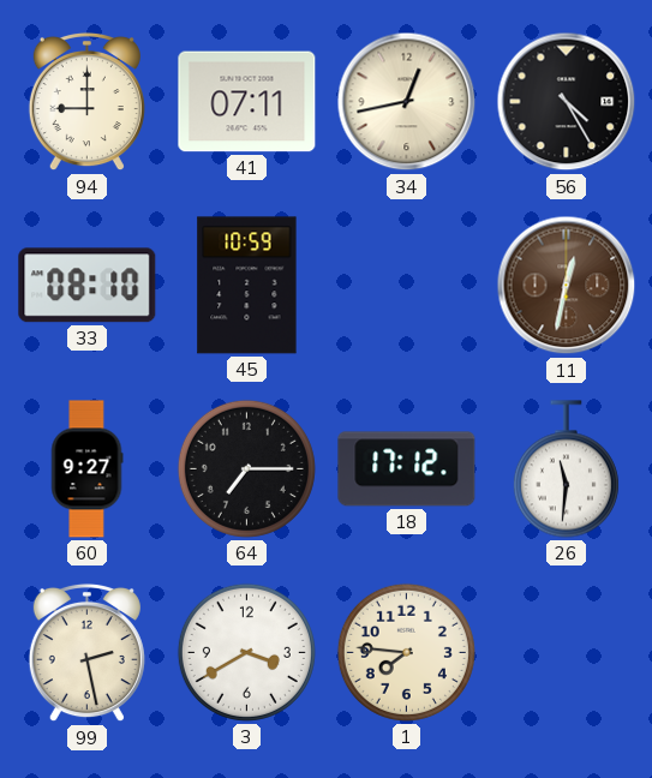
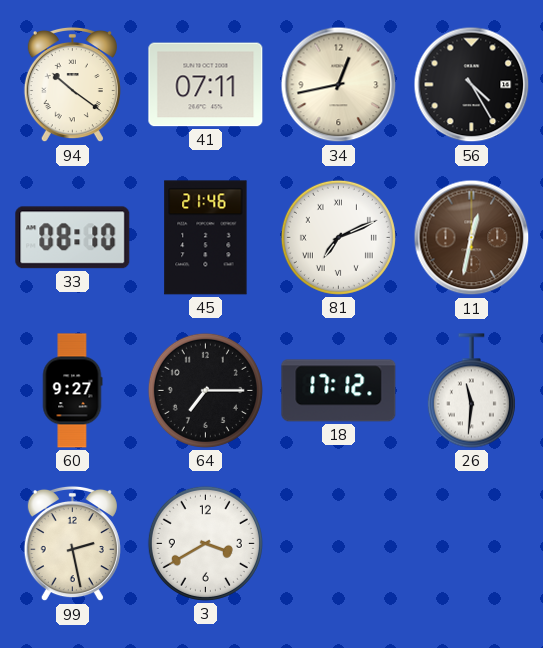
94: 9:00 -> 10:21 (72, 85)
45: 10:59 -> 21:46 (206, 238)
81: none -> 7:11 (338, 237)
1: 7:46 -> none (406, 652)
